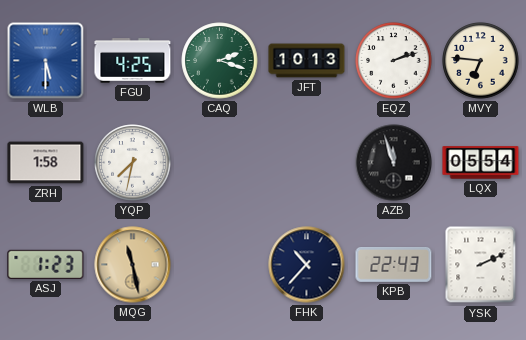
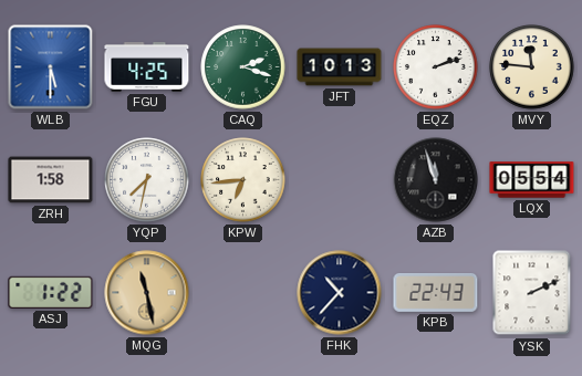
MVY: 6:46 -> 11:46 (532, 67)
KPW: none -> 6:44 (243, 180)
ASJ: 1:23 -> 1:22 (51, 292)
